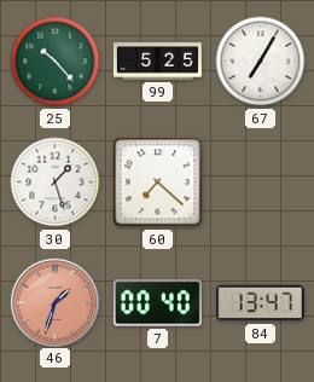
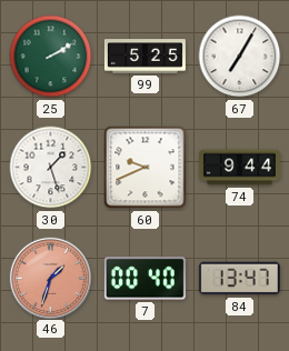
25: 10:23 -> 2:10 (51, 57)
60: 7:22 -> 9:41 (146, 168)
74: none -> 9:44 (239, 168)
